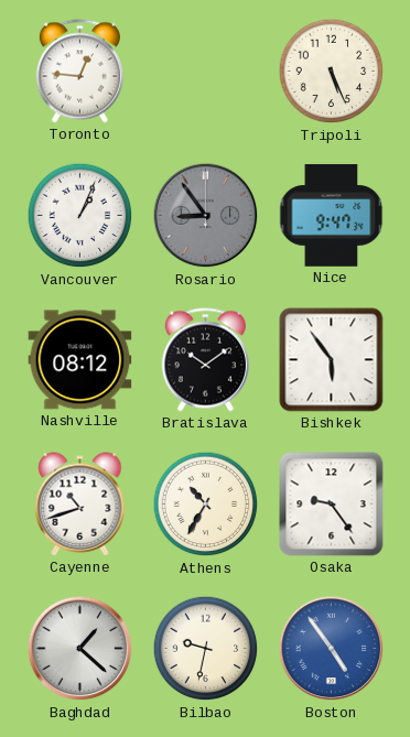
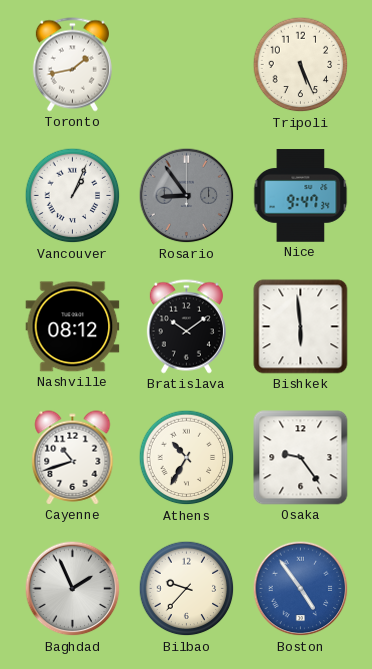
Toronto: 12:46 -> 1:43 (72, 65)
Bishkek: 5:54 -> 5:59 (301, 327)
Baghdad: 1:22 -> 1:56 (73, 589)
Bilbao: 9:32 -> 9:37 (187, 589)
